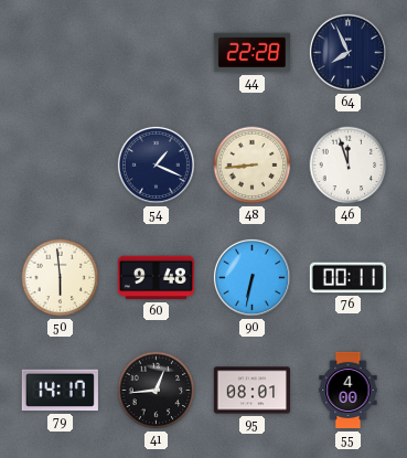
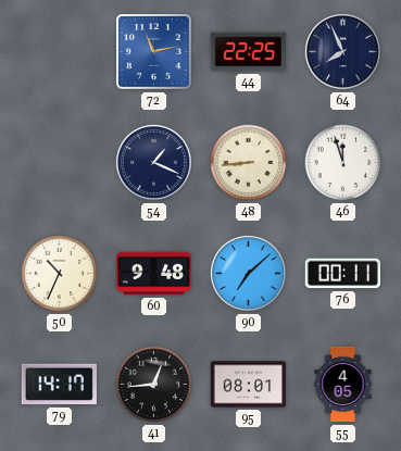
72: none -> 11:13 (154, 52)
44: 22:28 -> 22:25 (248, 52)
50: 5:59 -> 10:34 (60, 274)
90: 6:32 -> 7:08 (248, 273)
55: 4:00 -> 4:05 (343, 385)
